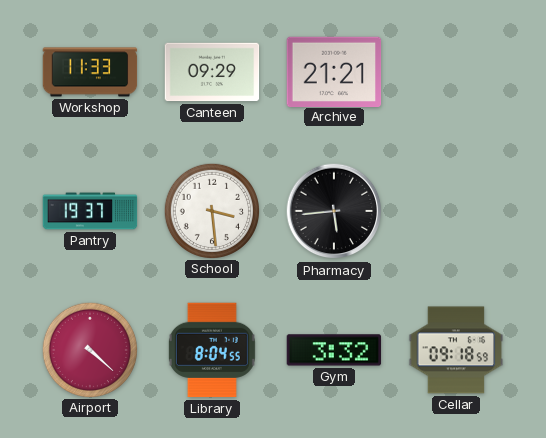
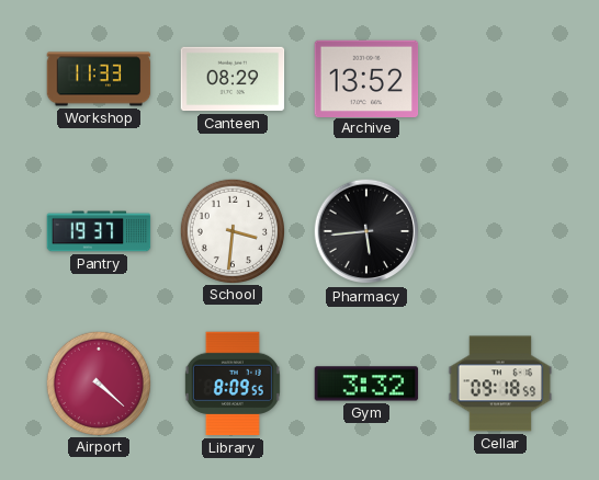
Canteen: 09:29 -> 08:29 (233, 79)
Archive: 21:21 -> 13:52 (366, 78)
School: 3:29 -> 3:31 (231, 230)
Library: 8:04 -> 8:09 (233, 384)
